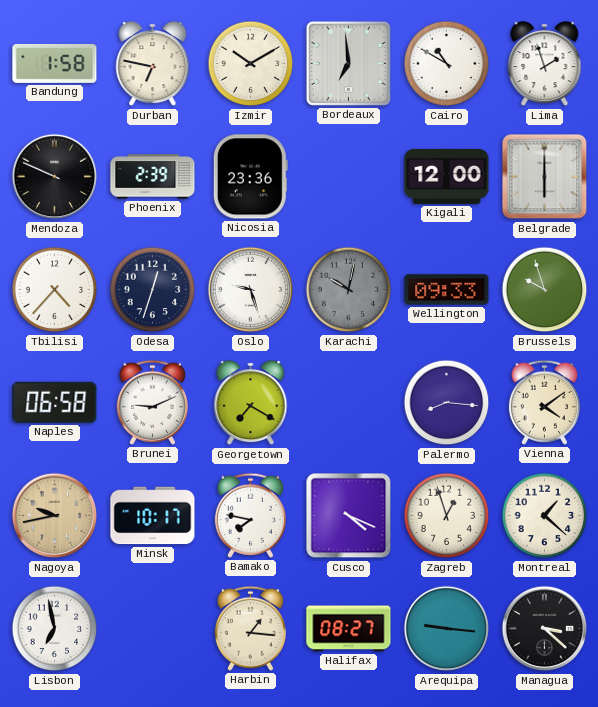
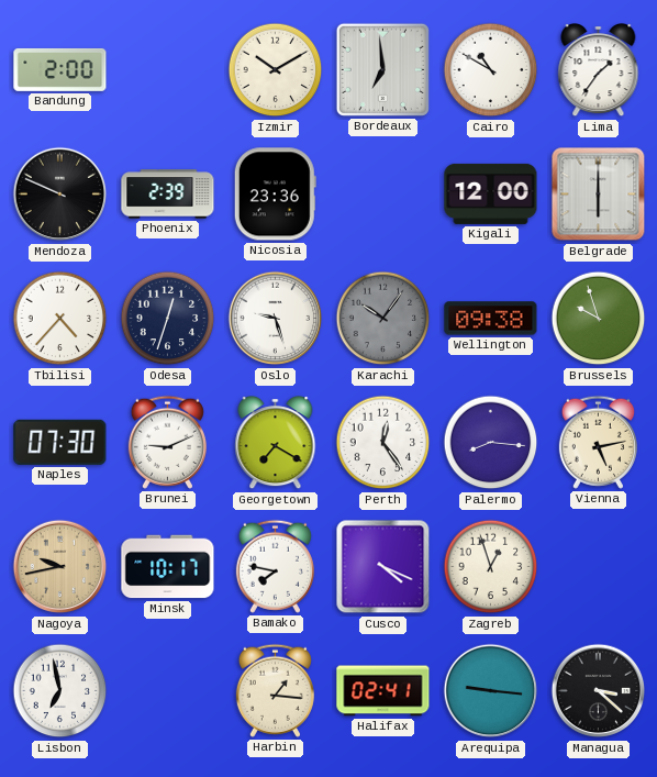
Bandung: 1:58 -> 2:00 (60, 69)
Durban: 6:47 -> none (153, 65)
Lima: 1:57 -> 1:36 (599, 71)
Karachi: 10:02 -> 10:06 (383, 319)
Wellington: 09:33 -> 09:38 (491, 319)
Naples: 06:58 -> 07:30 (60, 442)
Perth: none -> 12:24 (383, 443)
Vienna: 4:09 -> 5:13 (598, 442)
Montreal: 1:22 -> none (545, 516)
Halifax: 08:27 -> 02:41 (383, 691)
